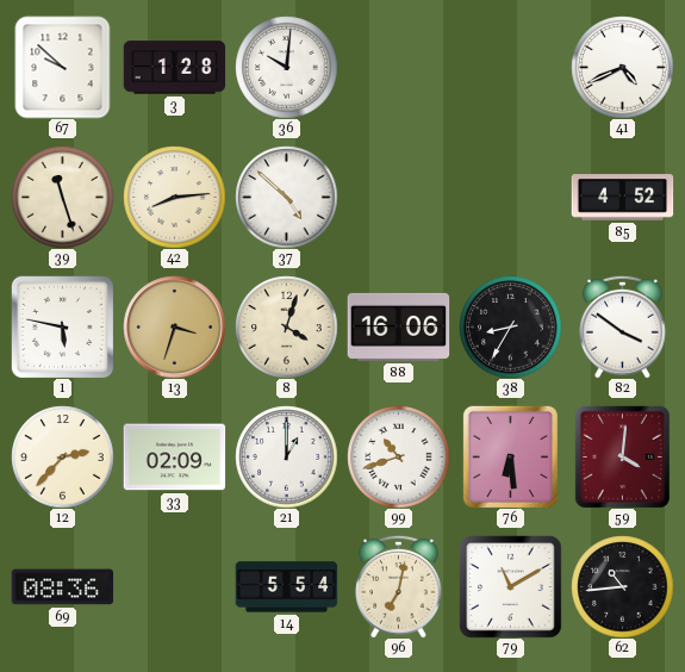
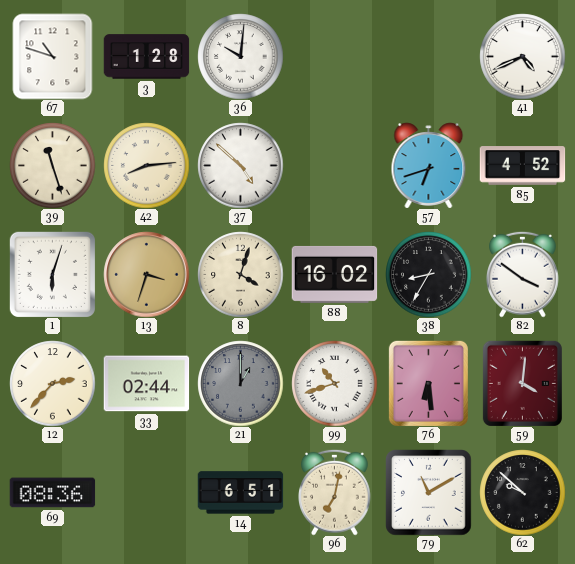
67: 9:52 -> 10:48 (53, 56)
57: none -> 6:42 (429, 165)
1: 5:47 -> 6:03 (52, 274)
88: 16:06 -> 16:02 (334, 274)
33: 02:09 -> 02:44 (146, 384)
21 dial: white -> grey (240, 383)
14: 5:54 -> 6:51 (240, 493)
62: 10:44 -> 9:52 (522, 492)
